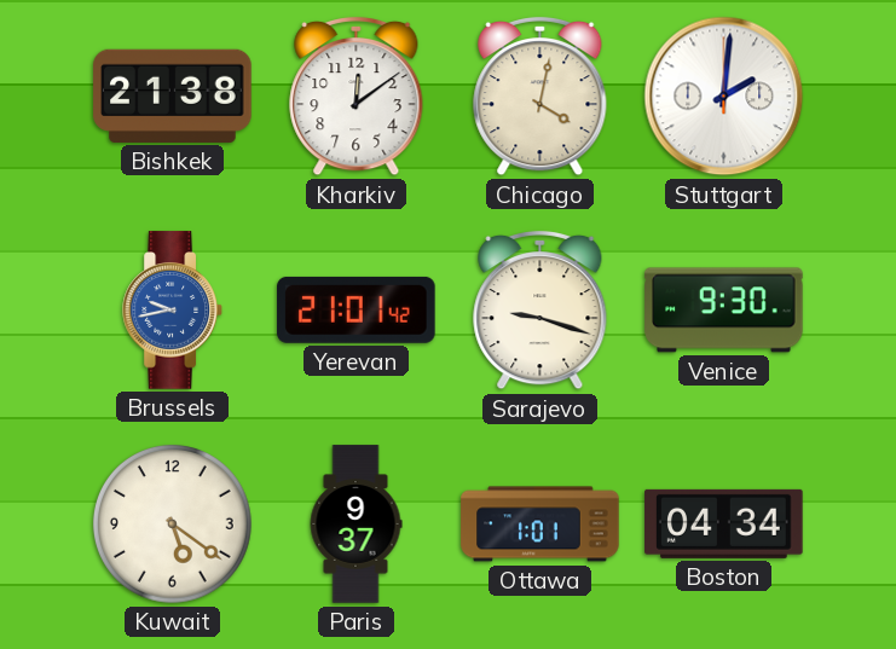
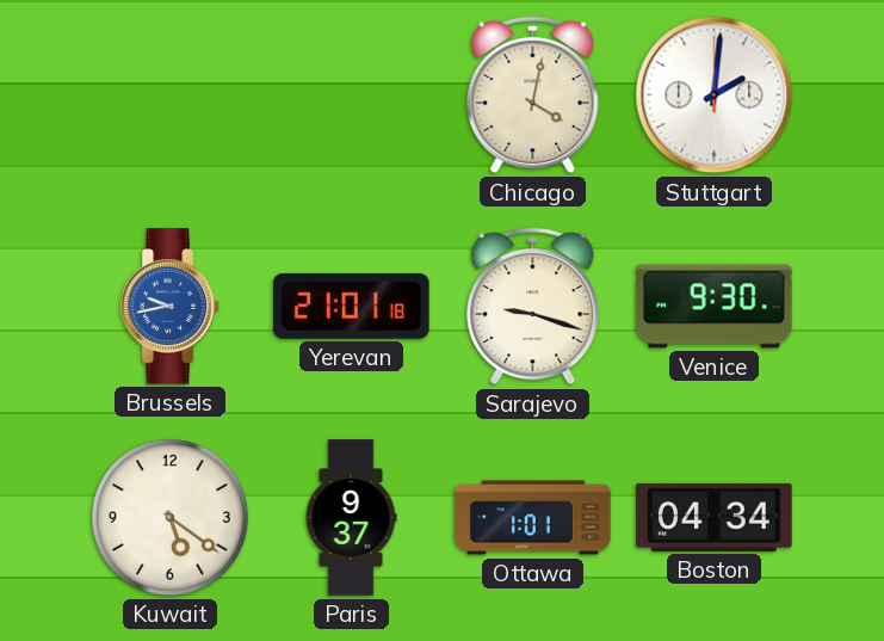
Bishkek: 21:38 -> none (173, 95)
Kharkiv: 12:09 -> none (357, 97)
Yerevan: 21:01:42 -> 21:01:18 (352, 306)
